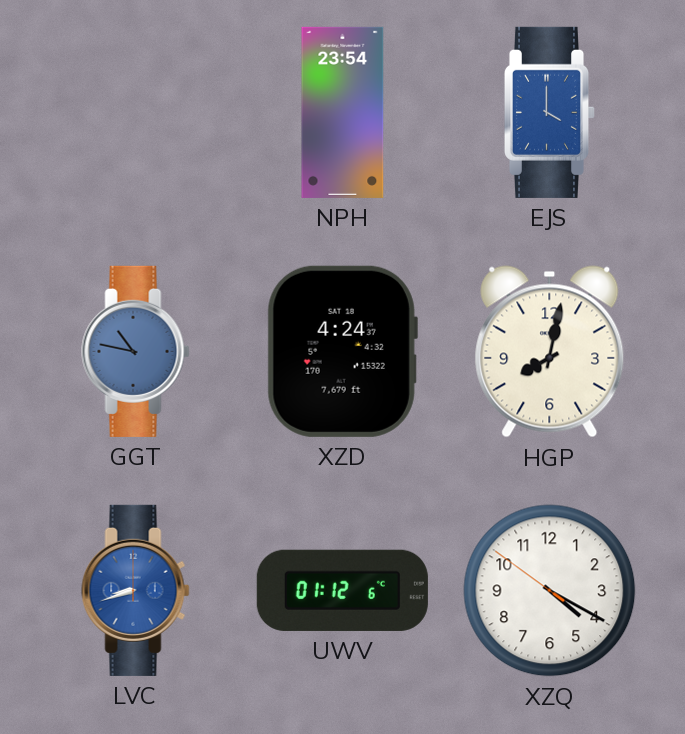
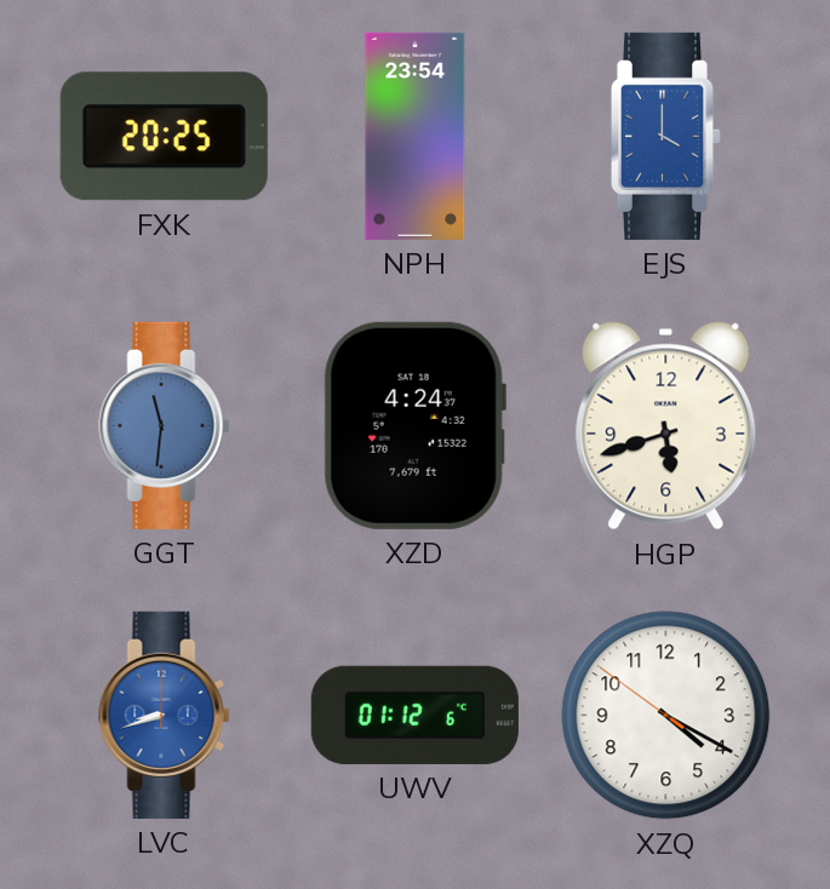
FXK: none -> 20:25 (164, 137)
GGT: 10:47 -> 11:31 (165, 425)
HGP: 8:02 -> 5:42 (666, 426)
